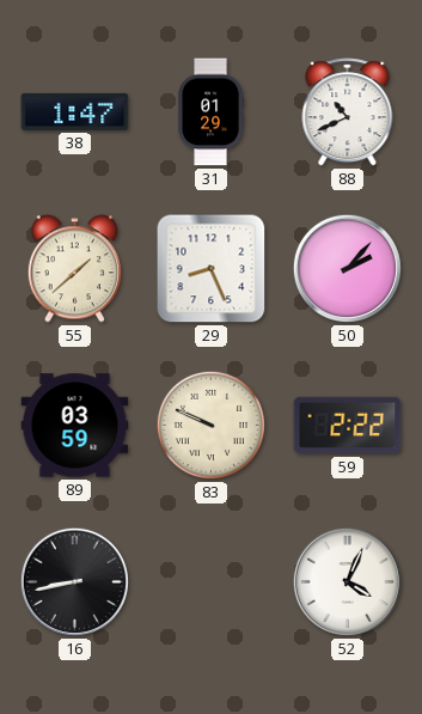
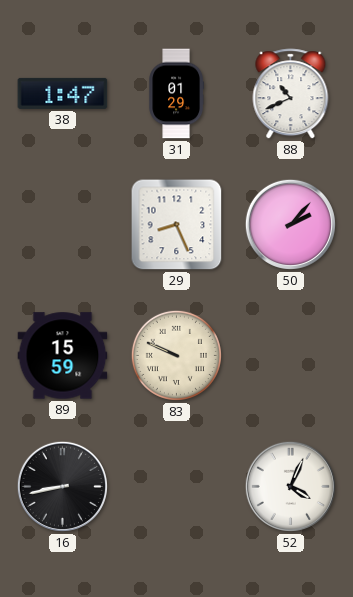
55: 1:38 -> none (74, 269)
89: 03:59 -> 15:59 (63, 356)
59: 2:22 -> none (348, 426)
